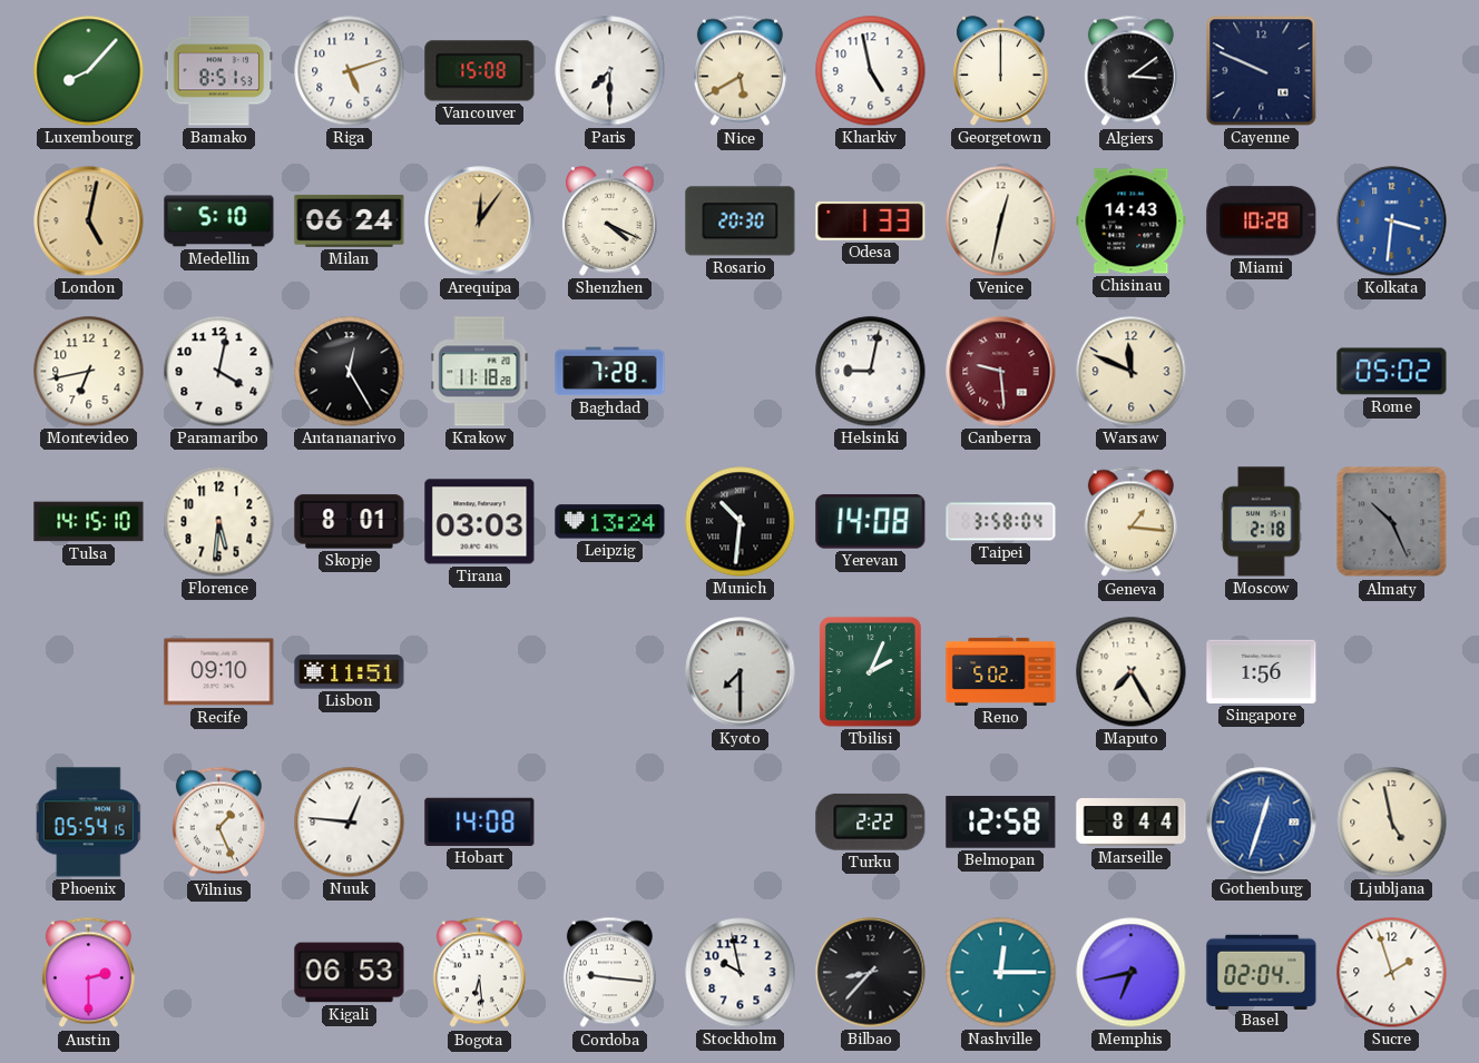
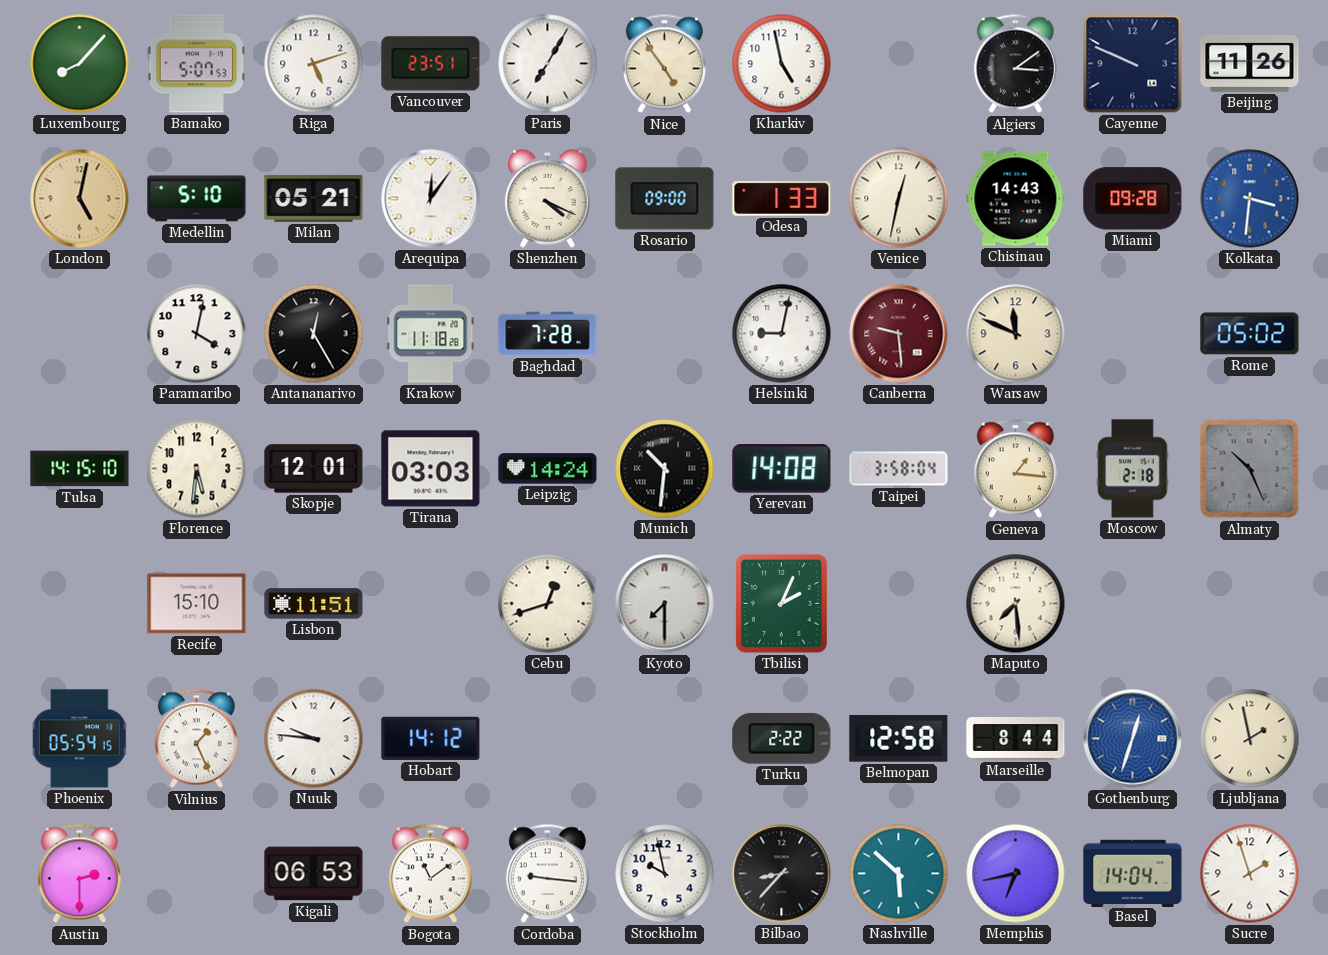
Bamako: 8:51 -> 5:07 (197, 64)
Vancouver: 15:08 -> 23:51 (431, 64)
Paris: 7:30 -> 7:05 (548, 64)
Nice: 5:40 -> 4:54 (664, 64)
Georgetown: 12:00 -> none (1001, 71)
Beijing: none -> 11:26 (1250, 64)
Milan: 06:24 -> 05:21 (314, 198)
Arequipa dial: champagne -> white (431, 199)
Rosario: 20:30 -> 09:00 (665, 199)
Miami: 10:28 -> 09:28 (1133, 199)
Montevideo: 6:43 -> none (89, 372)
Skopje: 8:01 -> 12:01 (314, 469)
Leipzig: 13:24 -> 14:24 (548, 469)
Recife: 09:10 -> 15:10 (197, 604)
Cebu: none -> 12:42 (548, 604)
Reno: 5:02 -> none (1001, 671)
Maputo: 7:25 -> 7:29 (1016, 604)
Singapore: 1:56 -> none (1262, 671)
Nuuk: 12:46 -> 9:46 (314, 739)
Hobart: 14:08 -> 14:12 (431, 738)
Ljubljana: 4:58 -> 1:58 (1250, 739)
Bogota: 6:29 -> 11:09 (430, 874)
Nashville: 12:15 -> 5:52 (899, 874)
Basel: 02:04 -> 14:04 (1133, 873)
